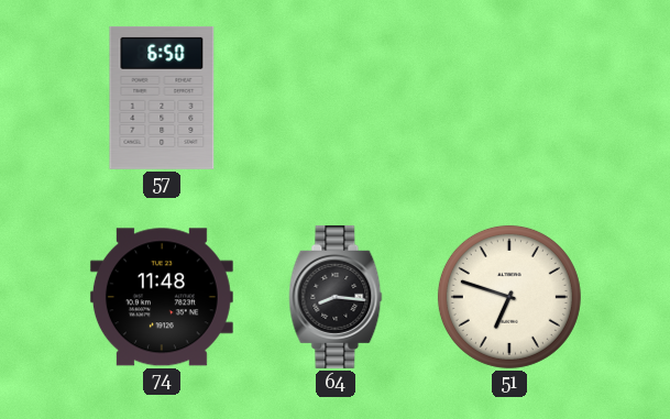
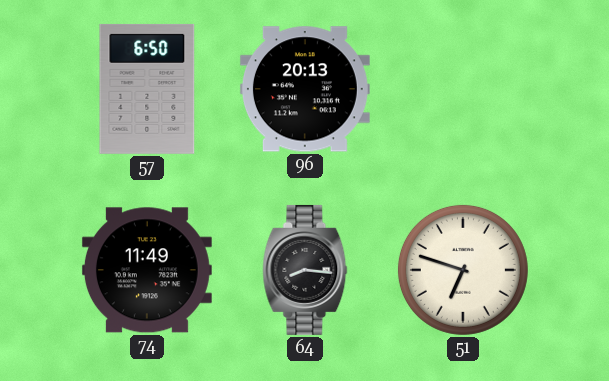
96: none -> 20:13 (305, 89)
74: 11:48 -> 11:49 (147, 270)
